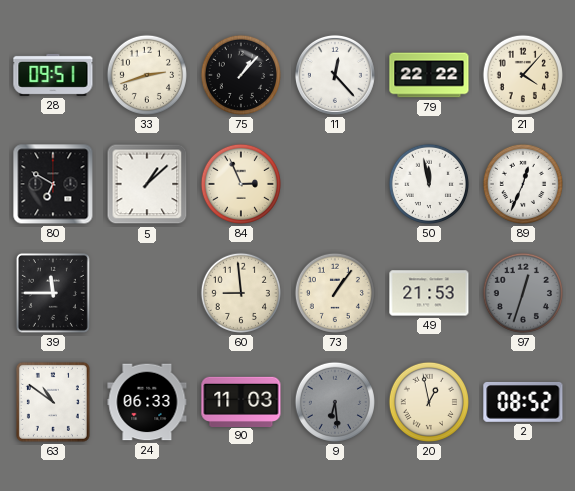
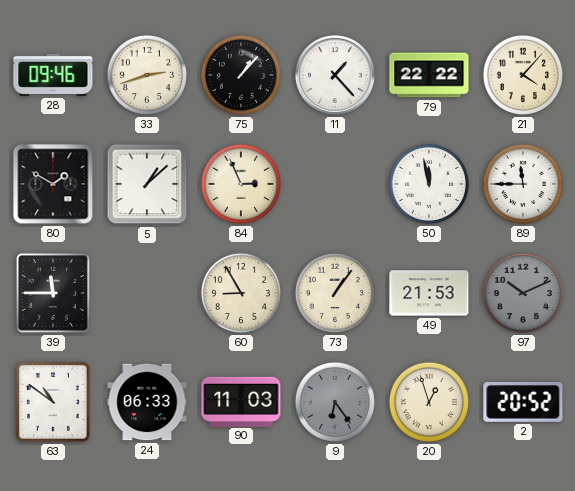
28: 09:51 -> 09:46 (53, 75)
11: 12:23 -> 1:23 (335, 75)
80: 6:50 -> 1:50 (53, 184)
89: 12:34 -> 11:45 (523, 184)
60: 8:59 -> 8:55 (241, 293)
97: 12:33 -> 10:11 (523, 293)
9: 6:29 -> 6:24 (335, 402)
20: 12:58 -> 12:57 (429, 402)
2: 08:52 -> 20:52 (523, 402)
